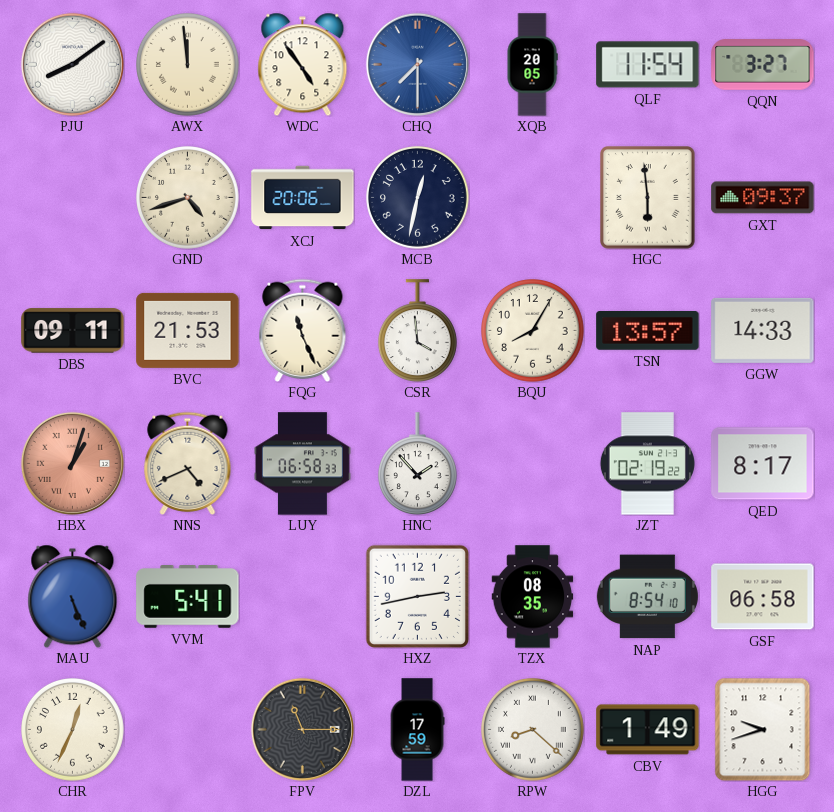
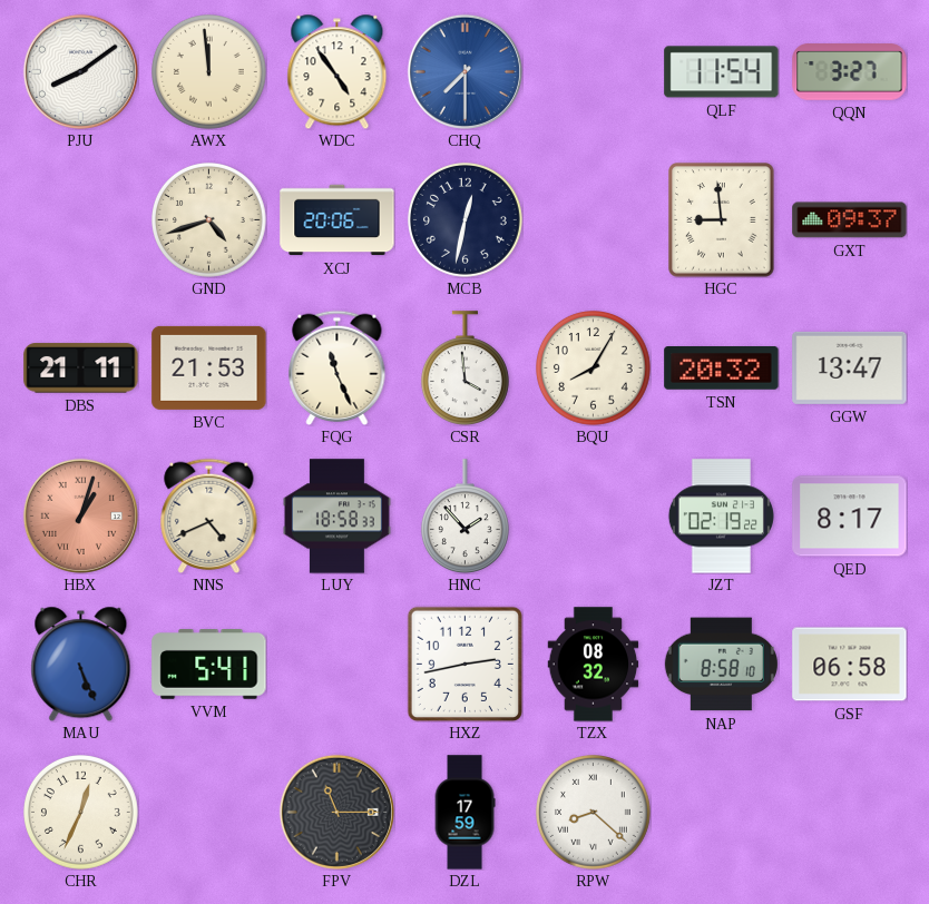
XQB: 20:05 -> none (532, 65)
HGC: 5:59 -> 8:59 (722, 220)
DBS: 09:11 -> 21:11 (81, 369)
TSN: 13:57 -> 20:32 (722, 369)
GGW: 14:33 -> 13:47 (850, 367)
LUY: 06:58 -> 18:58 (336, 517)
TZX: 08:35 -> 08:32 (594, 665)
NAP: 8:54 -> 8:58 (721, 665)
CBV: 1:49 -> none (648, 730)
HGG: 9:42 -> none (763, 729)
